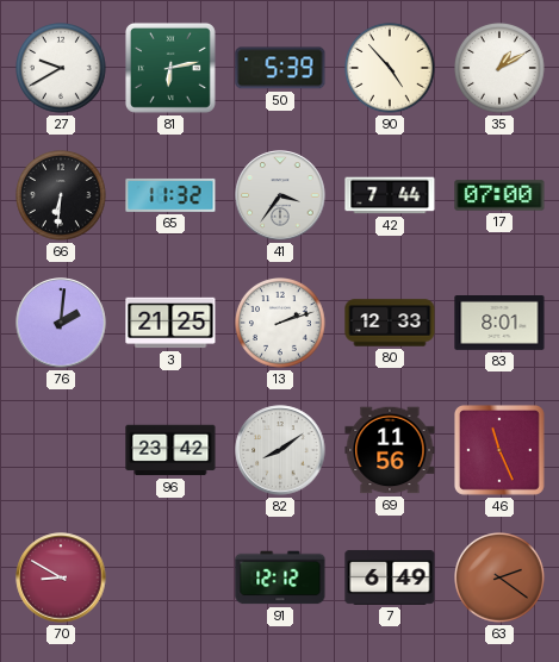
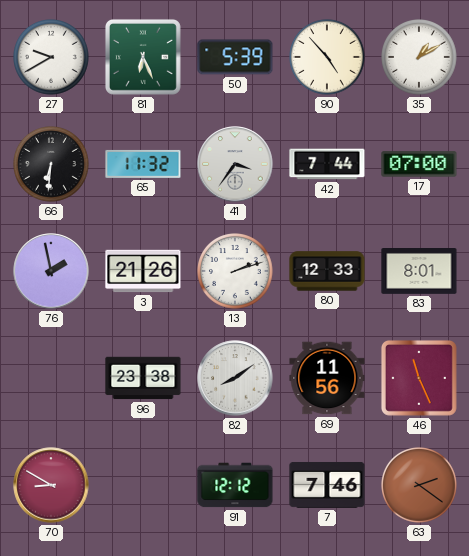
81: 6:13 -> 6:26 (143, 57)
76: 2:01 -> 1:58 (51, 271)
3: 21:25 -> 21:26 (143, 271)
96: 23:42 -> 23:38 (143, 378)
7: 6:49 -> 7:46 (327, 485)
